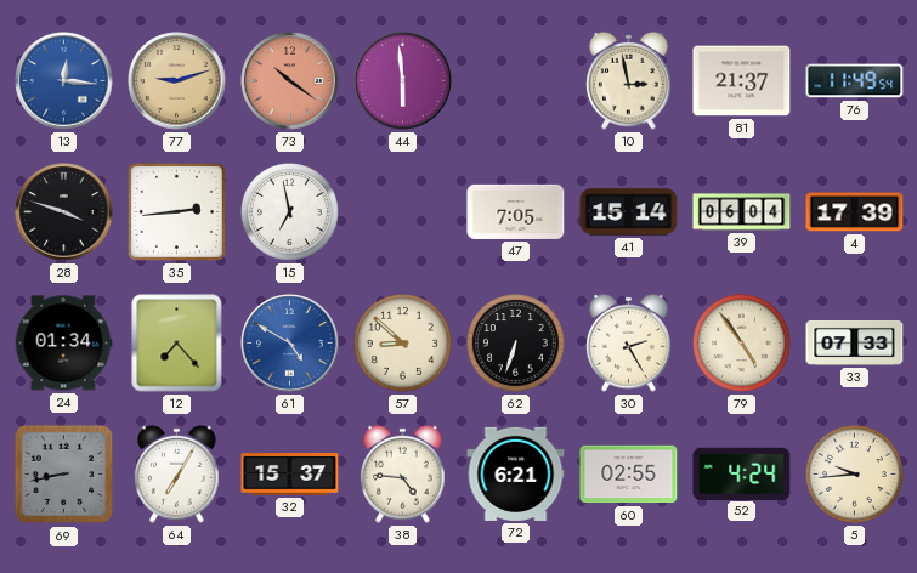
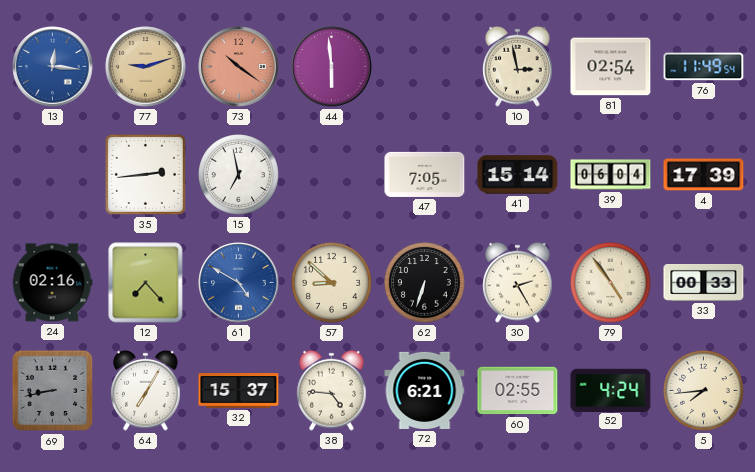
81: 21:37 -> 02:54 (611, 67)
28: 3:48 -> none (64, 212)
24: 01:34 -> 02:16 (52, 283)
33: 07:33 -> 00:33 (704, 283)
5: 9:44 -> 7:44 (704, 391)
